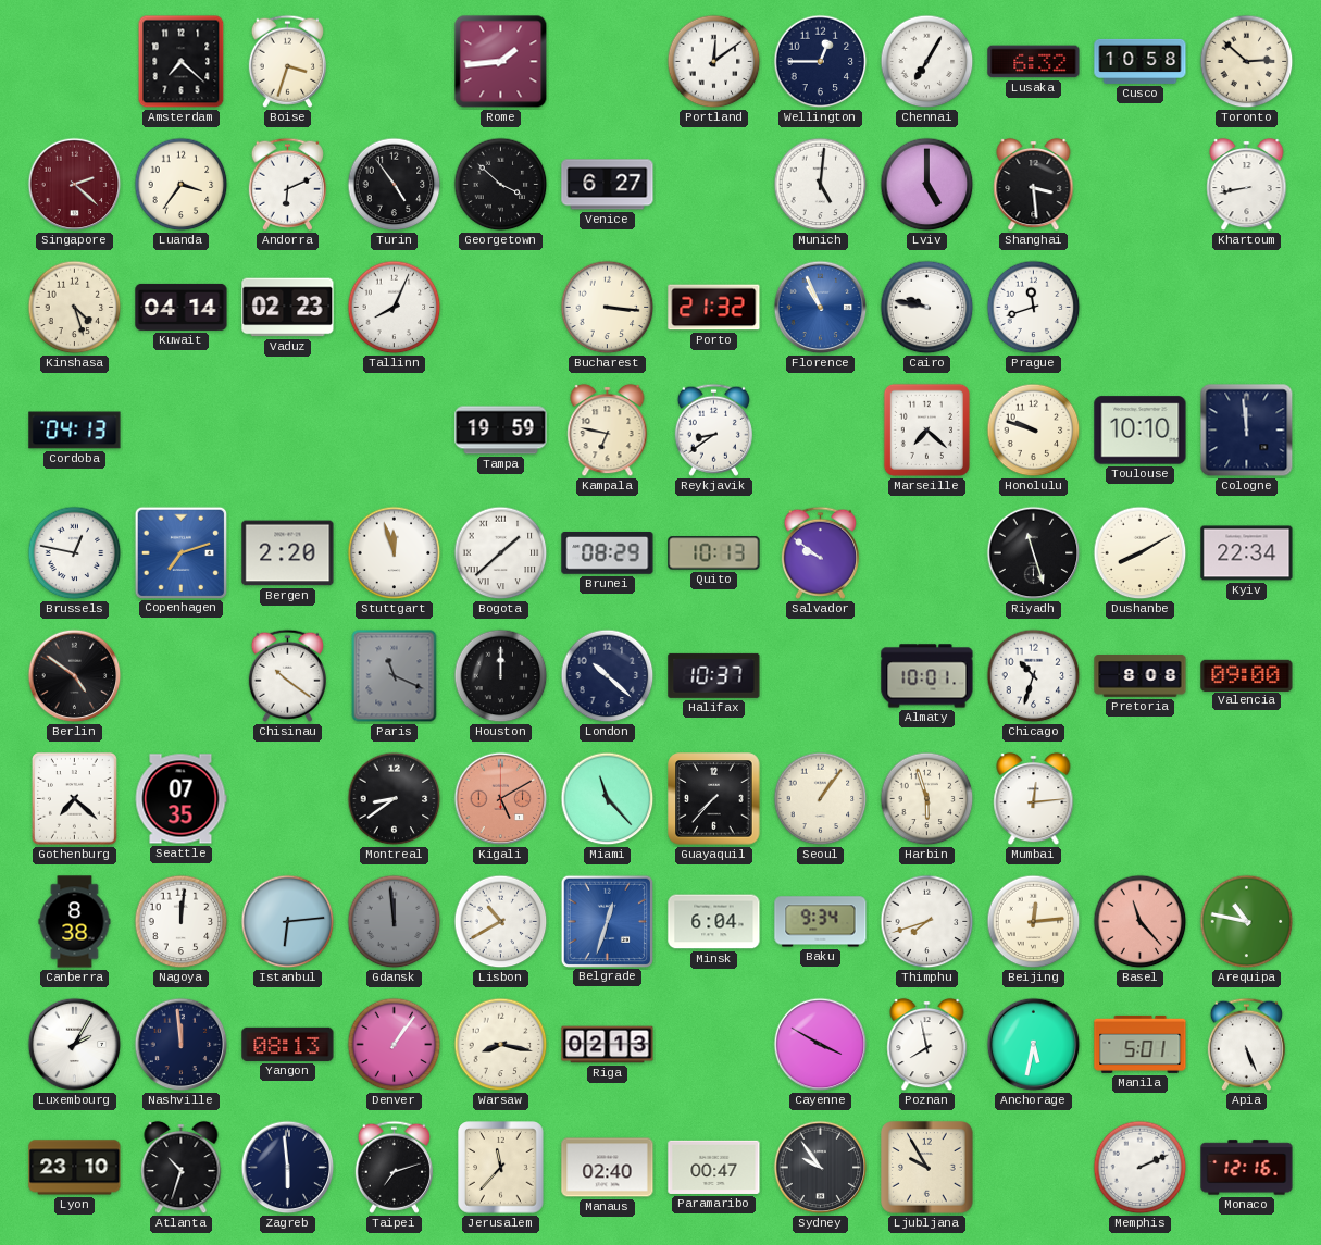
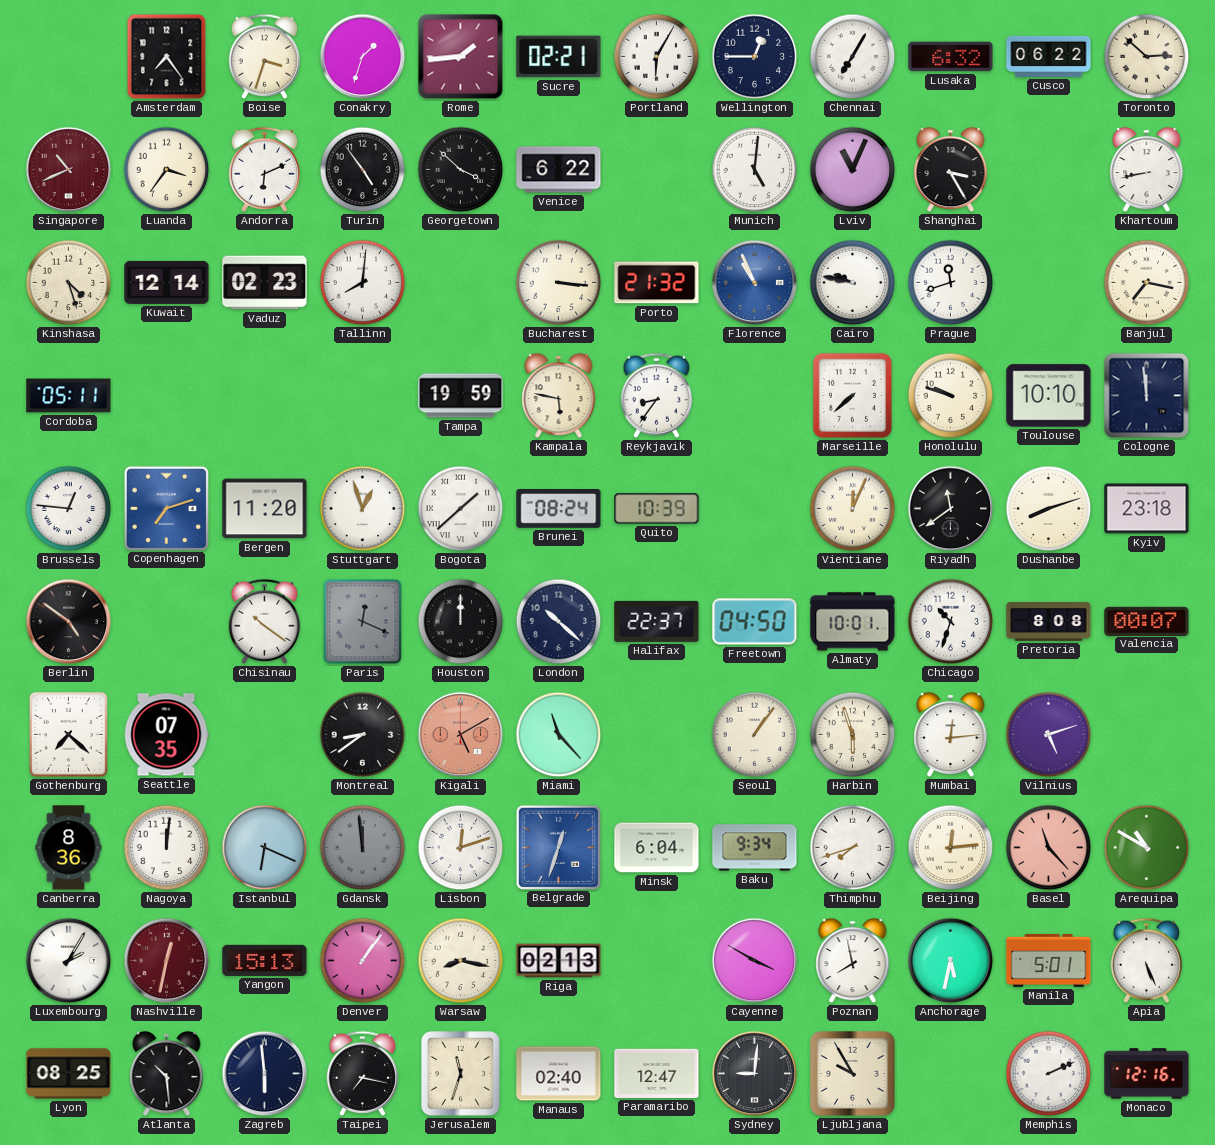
Amsterdam: 7:22 -> 7:24 (167, 57)
Conakry: none -> 1:33 (363, 57)
Sucre: none -> 02:21 (559, 57)
Portland: 12:09 -> 6:05 (657, 57)
Cusco: 10:58 -> 06:22 (1049, 56)
Singapore: 2:22 -> 10:41 (69, 170)
Venice: 6:27 -> 6:22 (559, 170)
Lviv: 5:00 -> 11:04 (853, 170)
Shanghai: 3:29 -> 3:25 (951, 170)
Kuwait: 04:14 -> 12:14 (167, 282)
Tallinn: 8:04 -> 8:01 (363, 283)
Banjul: none -> 7:17 (1147, 283)
Cordoba: 04:13 -> 05:11 (69, 396)
Kampala: 6:47 -> 5:47 (559, 396)
Reykjavik: 8:39 -> 8:36 (656, 395)
Marseille: 7:22 -> 7:38 (852, 395)
Brussels: 12:47 -> 12:46 (69, 509)
Bergen: 2:20 -> 11:20 (265, 509)
Stuttgart: 11:57 -> 12:57 (363, 509)
Brunei: 08:29 -> 08:24 (559, 509)
Quito: 10:13 -> 10:39 (657, 509)
Salvador: 9:51 -> none (820, 552)
Vientiane: none -> 12:04 (853, 509)
Riyadh: 11:27 -> 11:39 (951, 509)
Dushanbe: 8:10 -> 8:12 (1049, 509)
Kyiv: 22:34 -> 23:18 (1147, 509)
Paris: 11:19 -> 12:19 (363, 622)
Halifax: 10:37 -> 22:37 (657, 621)
Freetown: none -> 04:50 (755, 622)
Valencia: 09:00 -> 00:07 (1147, 621)
Guayaquil: 7:37 -> none (714, 799)
Vilnius: none -> 5:12 (1049, 735)
Canberra: 8:38 -> 8:36 (69, 848)
Istanbul: 6:14 -> 6:19 (265, 848)
Lisbon: 10:40 -> 12:12 (461, 848)
Arequipa: 10:47 -> 10:50 (1147, 848)
Nashville: 11:59 -> 12:32 (167, 961)
Nashville dial: navy -> burgundy (167, 961)
Yangon: 08:13 -> 15:13 (265, 960)
Lyon: 23:10 -> 08:25 (69, 1074)
Atlanta: 10:33 -> 10:29 (167, 1074)
Taipei: 7:12 -> 7:17 (362, 1073)
Jerusalem: 11:37 -> 11:33 (461, 1074)
Paramaribo: 00:47 -> 12:47 (657, 1073)
Sydney: 9:54 -> 9:01 (755, 1074)
